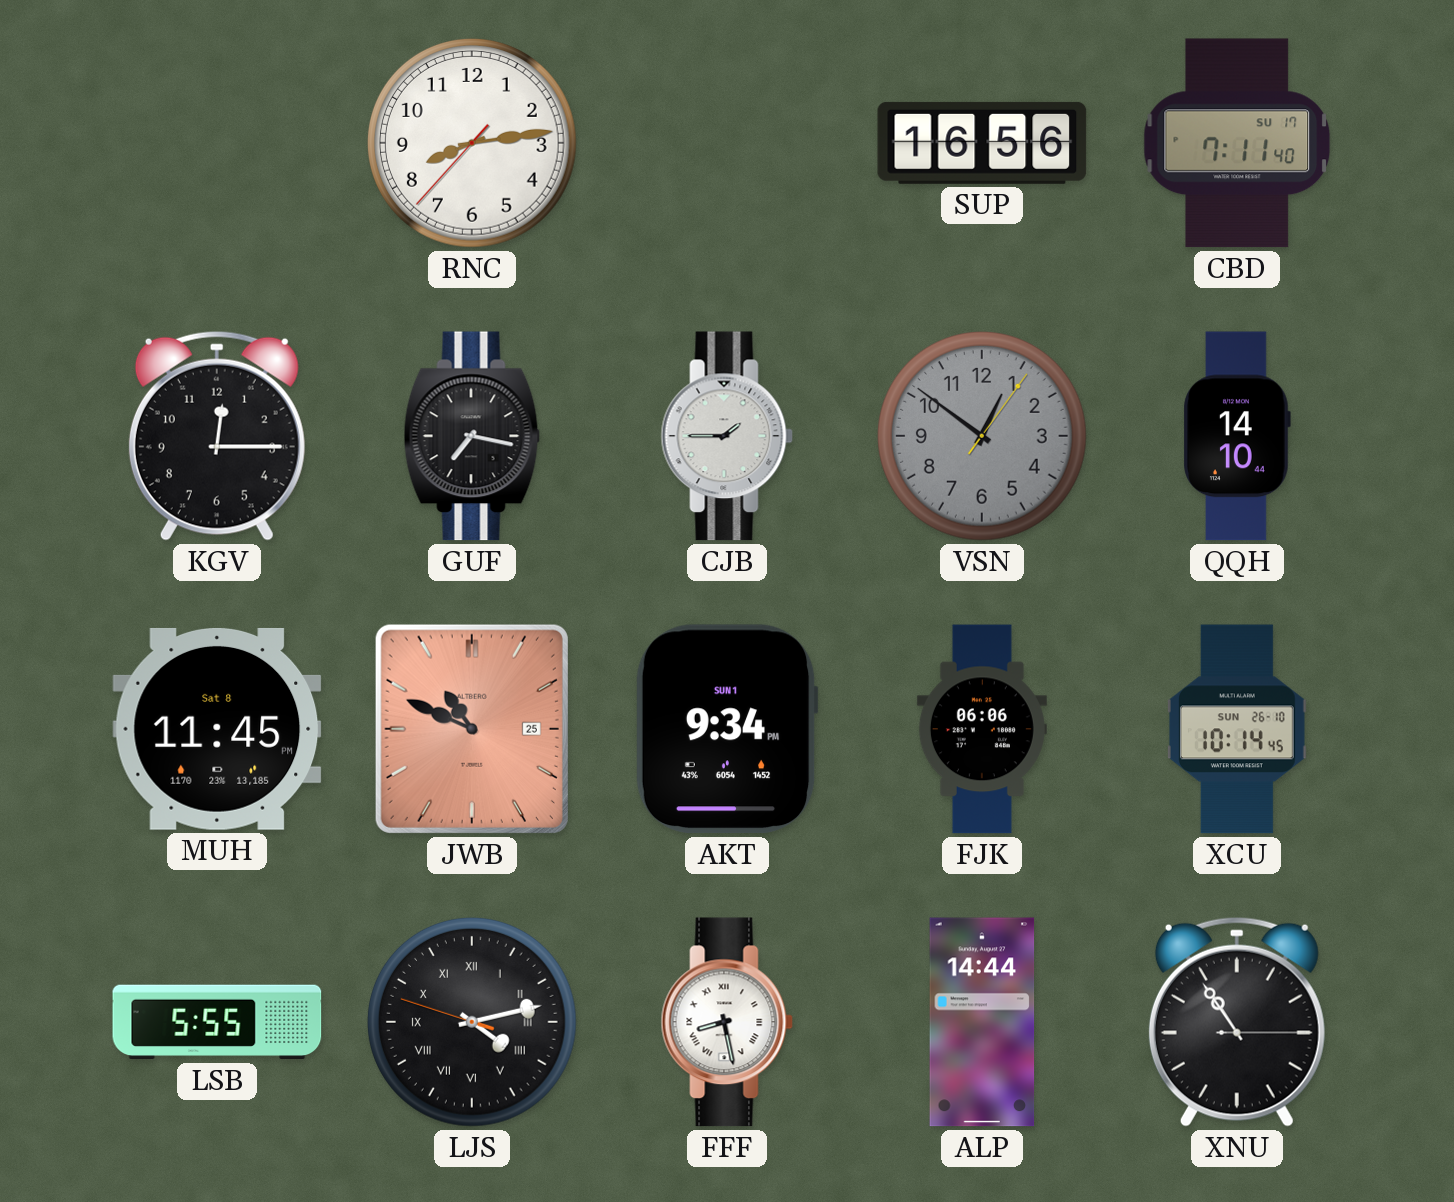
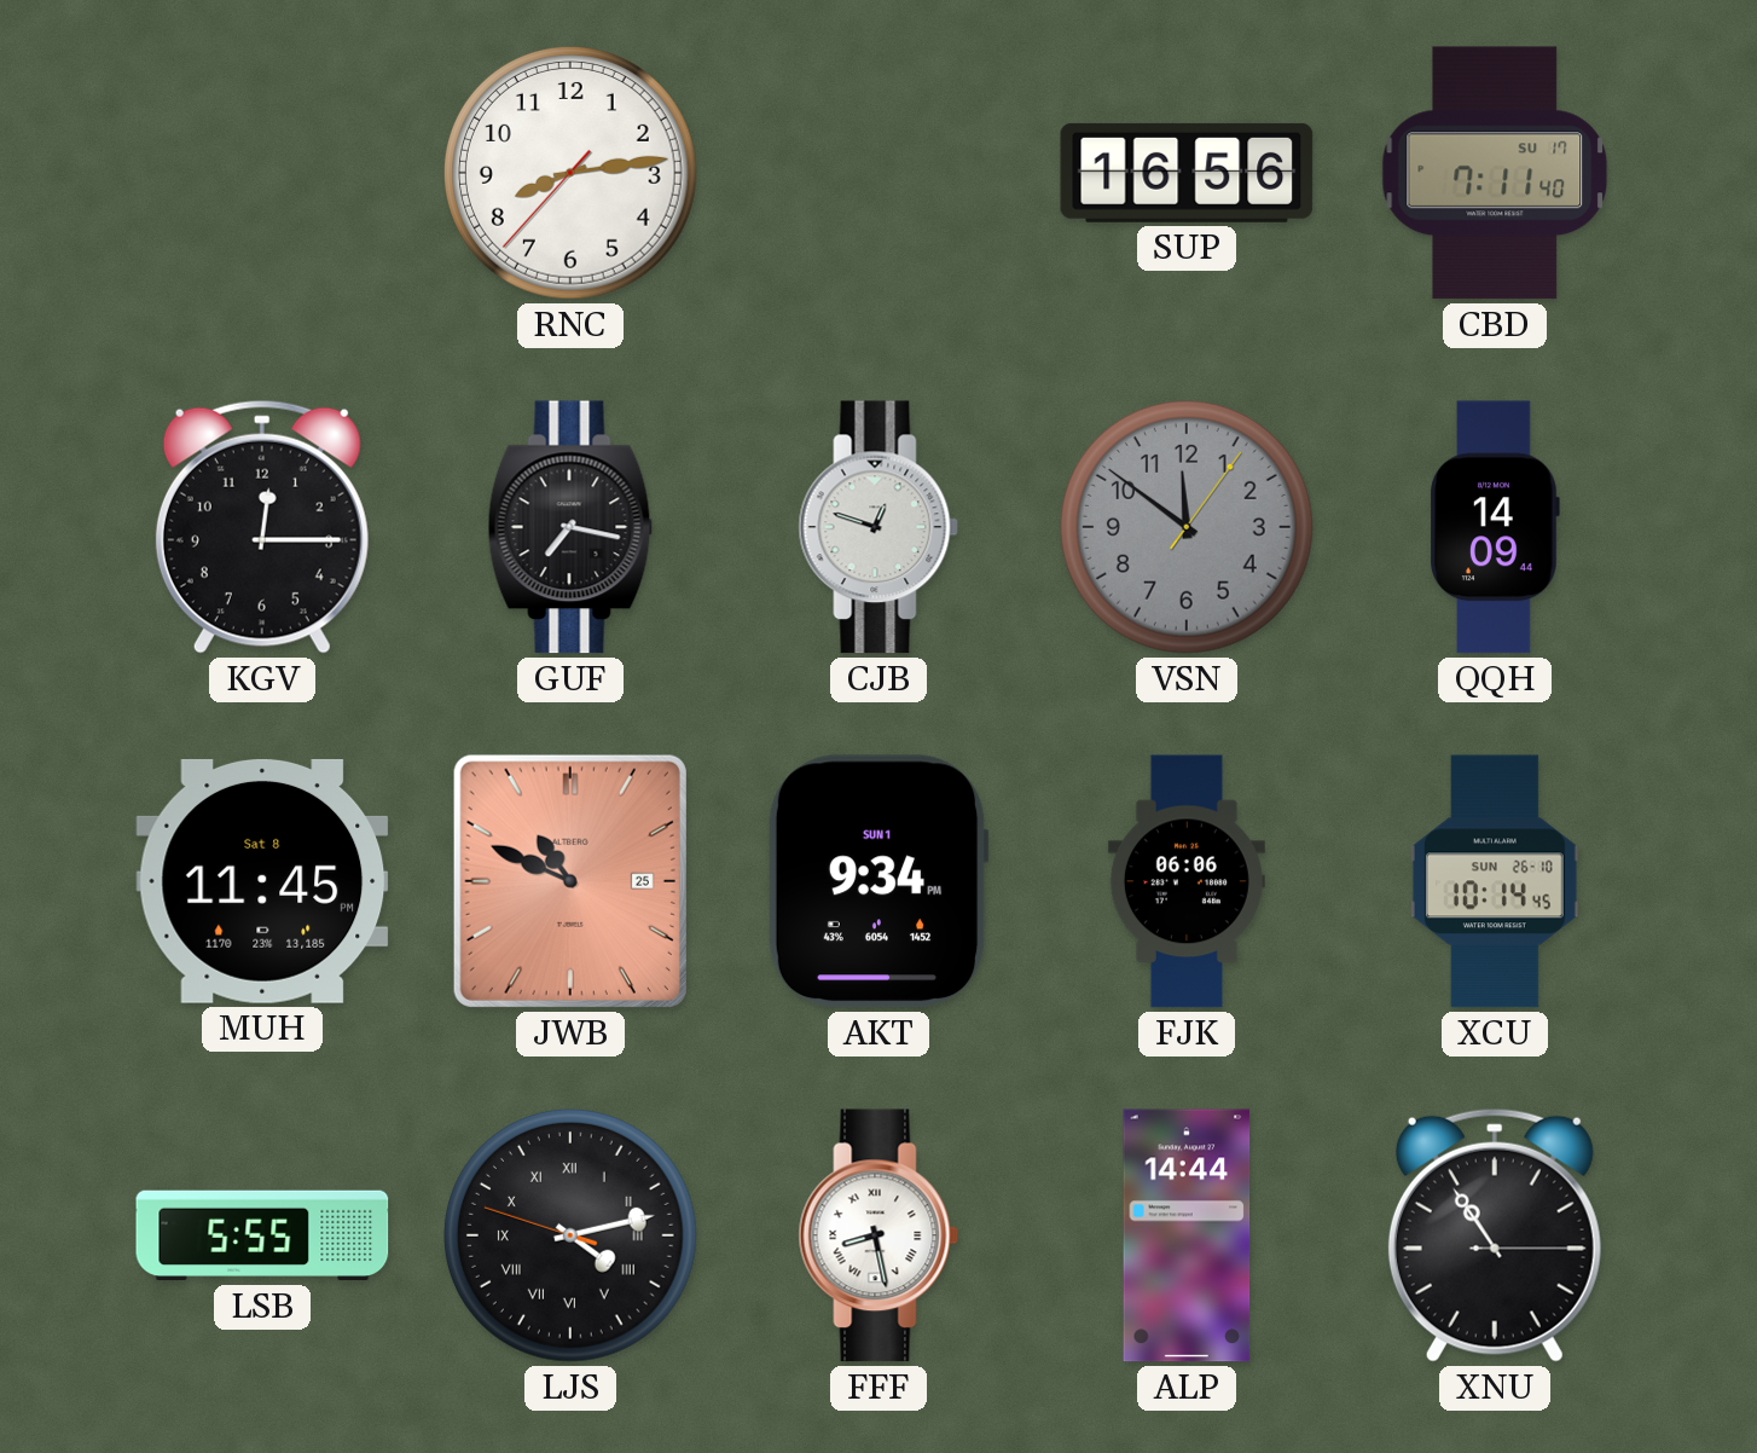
CJB: 1:45 -> 12:48 (879, 527)
VSN: 12:51 -> 11:51 (1187, 527)
QQH: 14:10 -> 14:09 (1495, 527)
